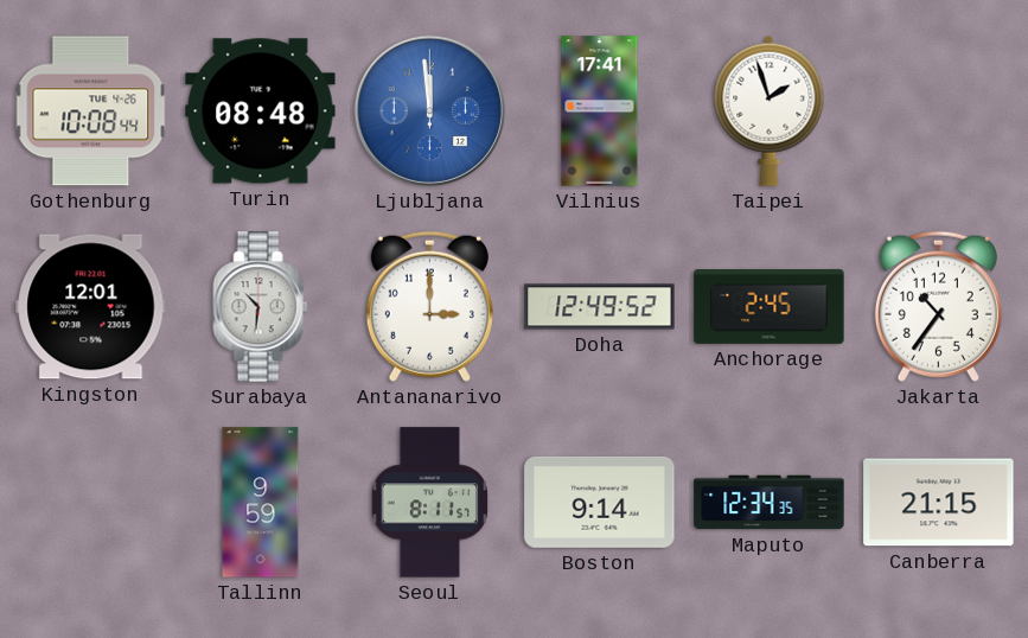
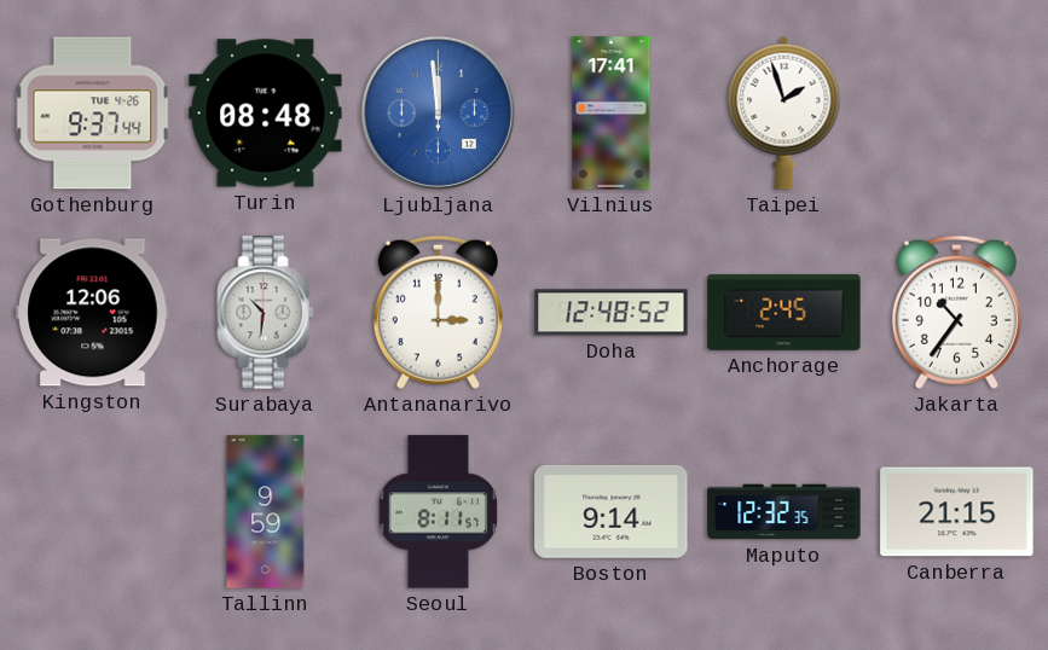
Gothenburg: 10:08 -> 9:37 (93, 114)
Kingston: 12:01 -> 12:06 (93, 313)
Doha: 12:49 -> 12:48 (612, 313)
Maputo: 12:34 -> 12:32 (784, 512)
